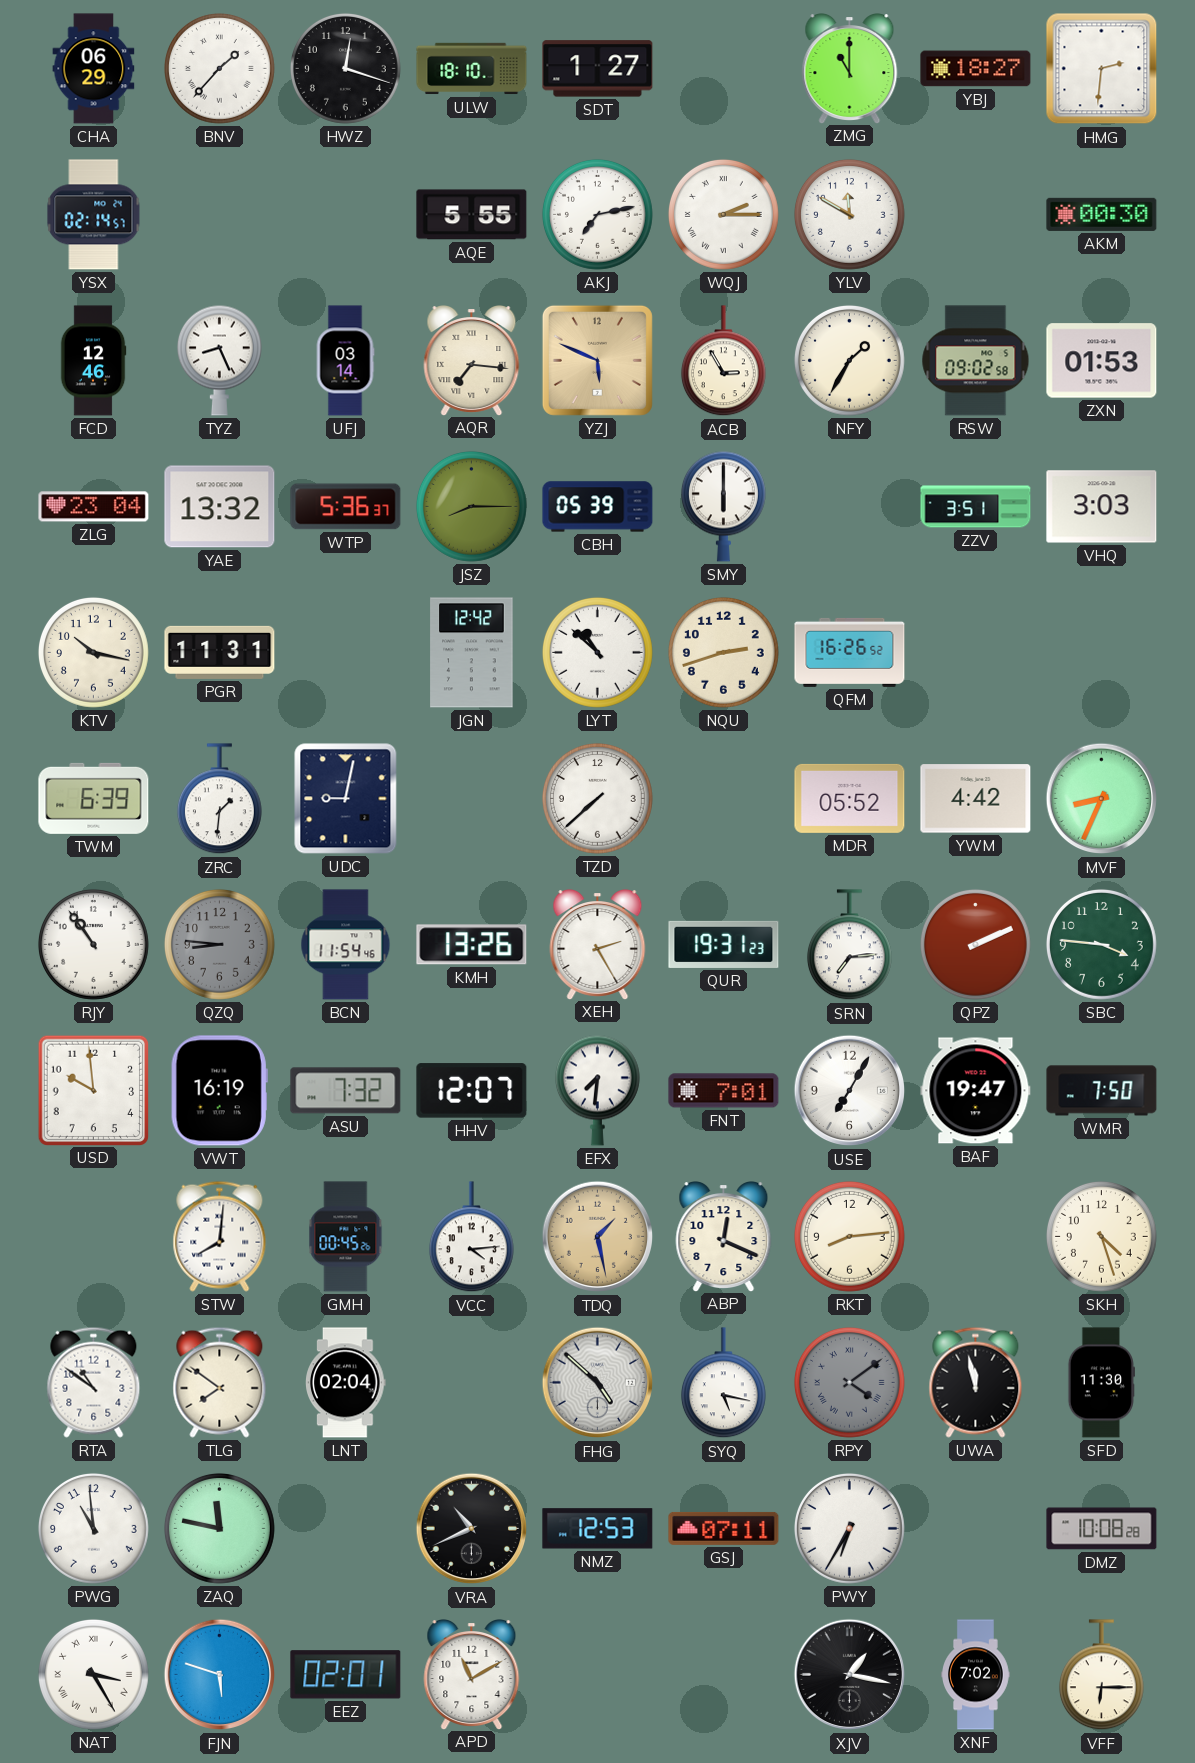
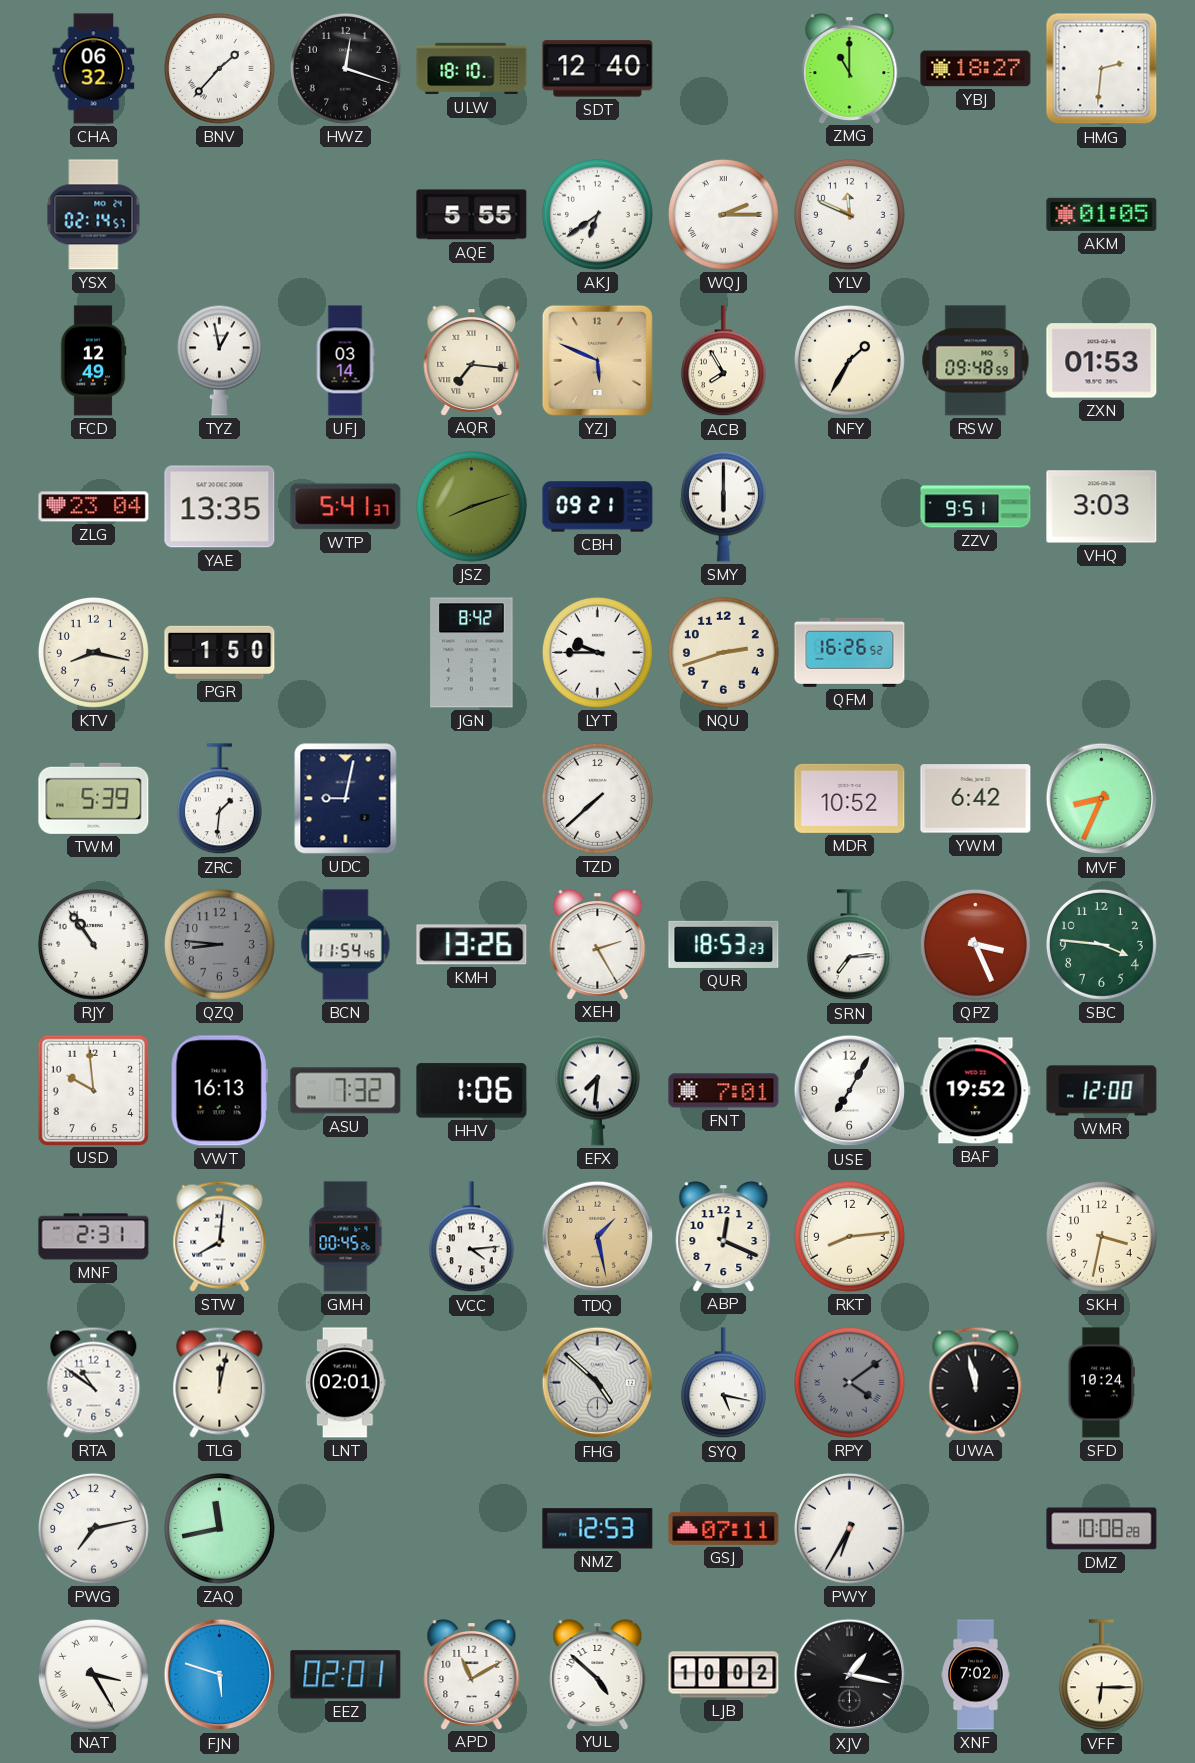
CHA: 06:29 -> 06:32 (94, 69)
SDT: 1:27 -> 12:40 (598, 69)
AKJ: 7:13 -> 6:39 (597, 214)
YLV: 11:50 -> 11:49 (849, 214)
AKM: 00:30 -> 01:05 (1102, 214)
FCD: 12:46 -> 12:49 (93, 361)
TYZ: 8:26 -> 12:58 (219, 360)
ACB: 2:55 -> 7:55 (723, 361)
RSW: 09:02 -> 09:48 (976, 361)
YAE: 13:32 -> 13:35 (220, 507)
WTP: 5:36 -> 5:41 (346, 507)
JSZ: 8:15 -> 8:12 (471, 506)
CBH: 05:39 -> 09:21 (598, 507)
ZZV: 3:51 -> 9:51 (976, 507)
KTV: 10:17 -> 8:17 (93, 652)
PGR: 11:31 -> 1:50 (220, 652)
JGN: 12:42 -> 8:42 (472, 653)
LYT: 10:52 -> 9:45 (597, 652)
TWM: 6:39 -> 5:39 (94, 798)
MDR: 05:52 -> 10:52 (850, 798)
YWM: 4:42 -> 6:42 (976, 799)
QUR: 19:31 -> 18:53 (724, 944)
QPZ: 2:11 -> 3:26 (975, 944)
VWT: 16:19 -> 16:13 (219, 1091)
HHV: 12:07 -> 1:06 (472, 1091)
BAF: 19:47 -> 19:52 (976, 1091)
WMR: 7:50 -> 12:00 (1102, 1091)
MNF: none -> 2:31 (94, 1237)
SKH: 4:27 -> 3:32 (1101, 1236)
TLG: 7:51 -> 12:02 (220, 1382)
LNT: 02:04 -> 02:01 (346, 1383)
SFD: 11:30 -> 10:24 (1101, 1383)
PWG: 10:59 -> 7:13 (93, 1528)
ZAQ: 11:47 -> 11:43 (219, 1528)
VRA: 10:41 -> none (472, 1529)
YUL: none -> 4:52 (598, 1675)
LJB: none -> 10:02 (724, 1675)
